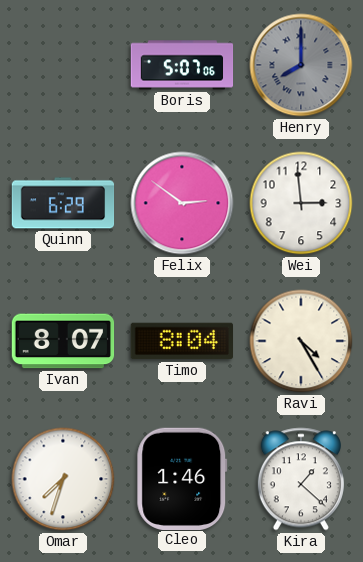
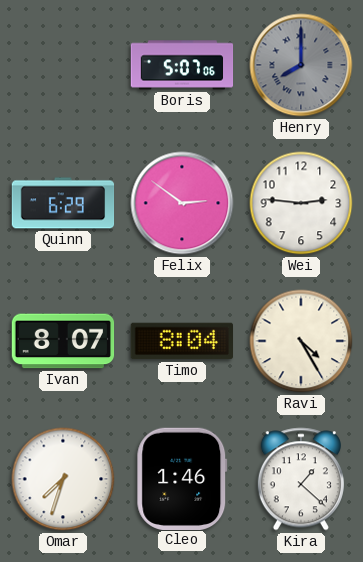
Wei: 2:59 -> 2:46 (301, 203)
